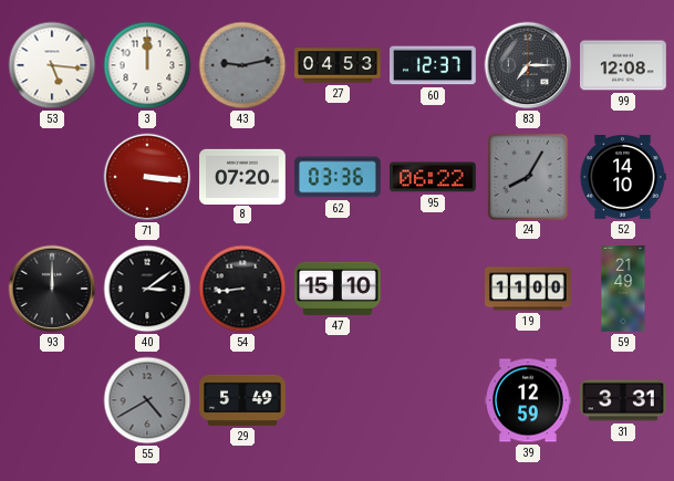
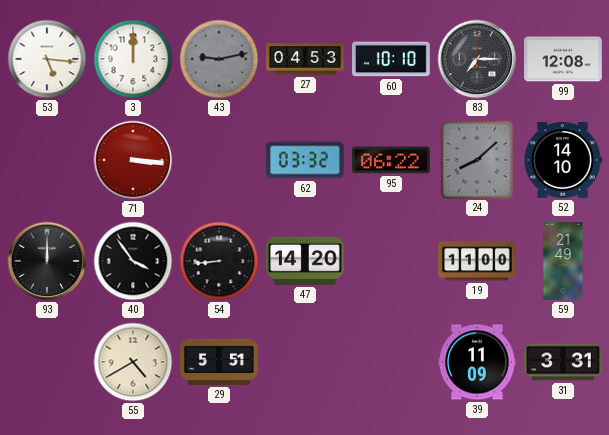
60: 12:37 -> 10:10 (392, 59)
8: 07:20 -> none (243, 176)
62: 03:36 -> 03:32 (306, 160)
24: 8:05 -> 8:08 (476, 159)
40: 3:09 -> 3:54 (133, 261)
47: 15:10 -> 14:20 (306, 261)
55 dial: grey -> cream (133, 362)
29: 5:49 -> 5:51 (219, 362)
39: 12:59 -> 11:09 (478, 362)
